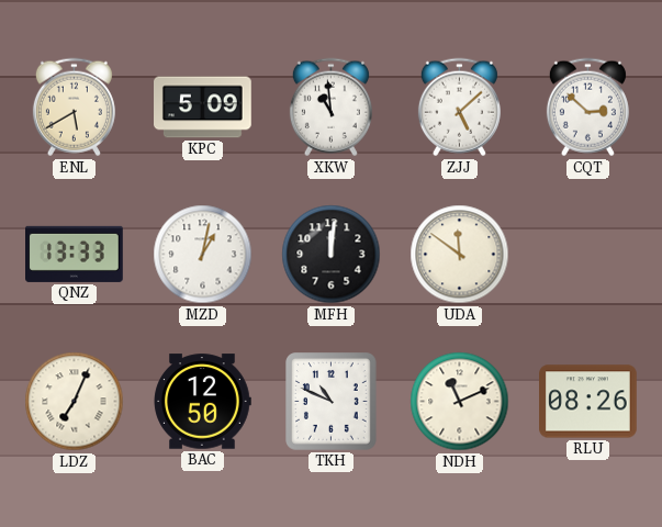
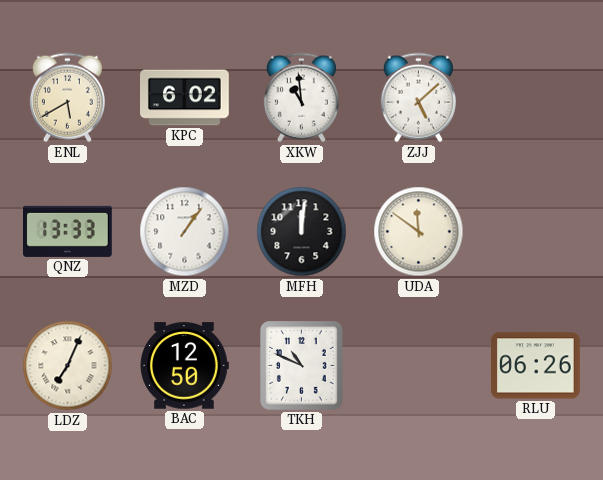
KPC: 5:09 -> 6:02 (185, 98)
CQT: 2:52 -> none (587, 108)
MZD: 1:02 -> 1:06 (185, 232)
NDH: 11:11 -> none (460, 402)
RLU: 08:26 -> 06:26 (536, 366)
